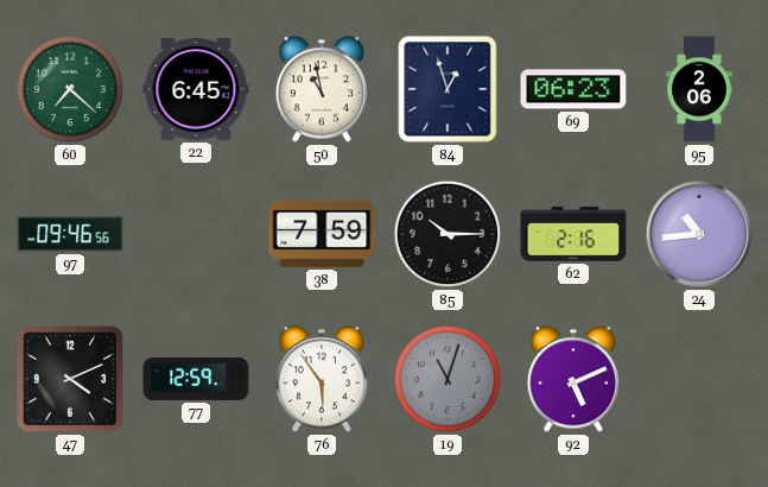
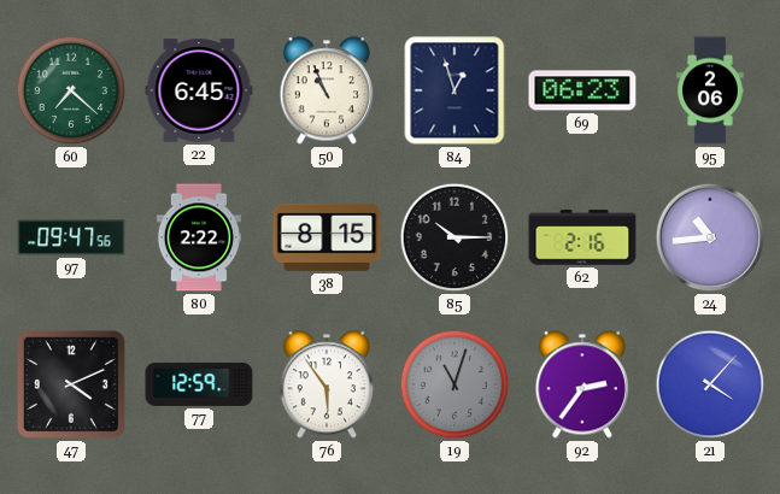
50: 10:58 -> 10:56 (326, 90)
97: 09:46 -> 09:47 (71, 237)
80: none -> 2:22 (198, 237)
38: 7:59 -> 8:15 (327, 237)
92: 5:11 -> 2:36 (581, 384)
21: none -> 4:07 (710, 384)
